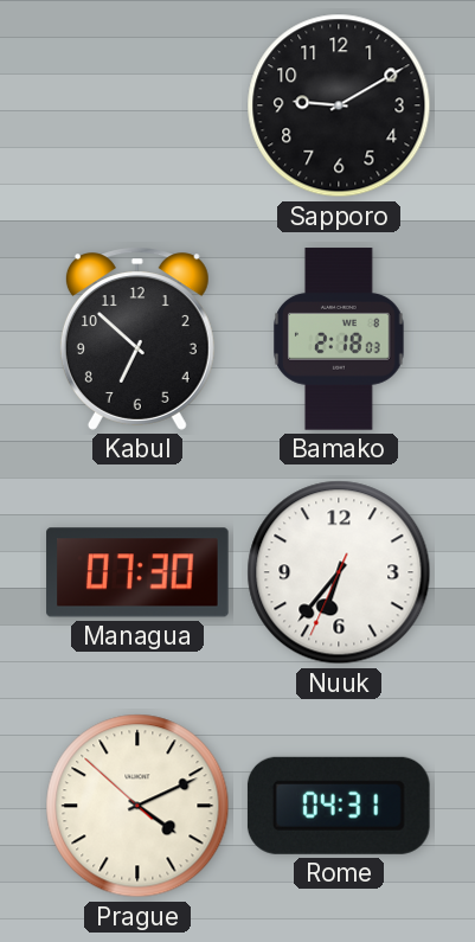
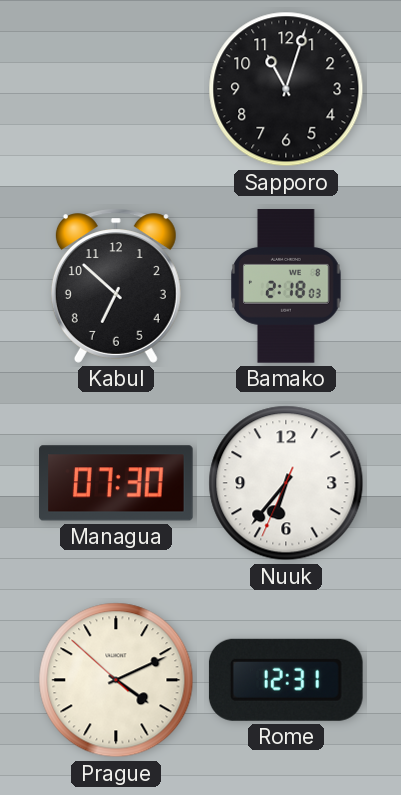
Sapporo: 9:10 -> 11:03 (286, 89)
Rome: 04:31 -> 12:31 (286, 680)
